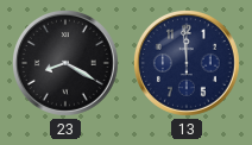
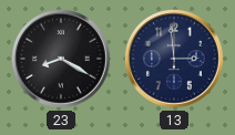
13: 11:59 -> 2:59 (174, 59)
